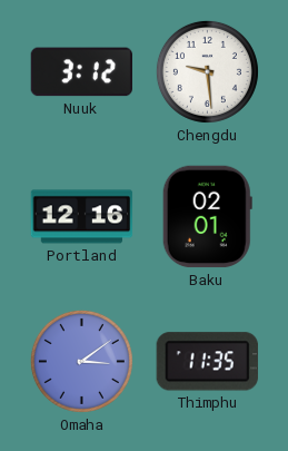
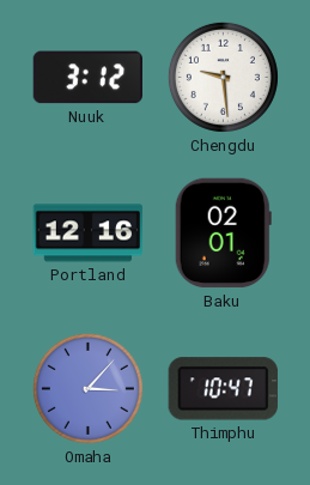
Omaha: 3:09 -> 3:07 (87, 388)
Thimphu: 11:35 -> 10:47 (223, 389)
